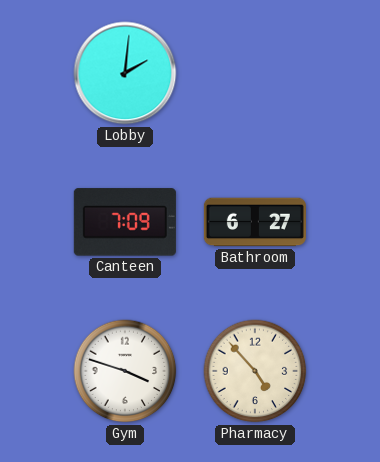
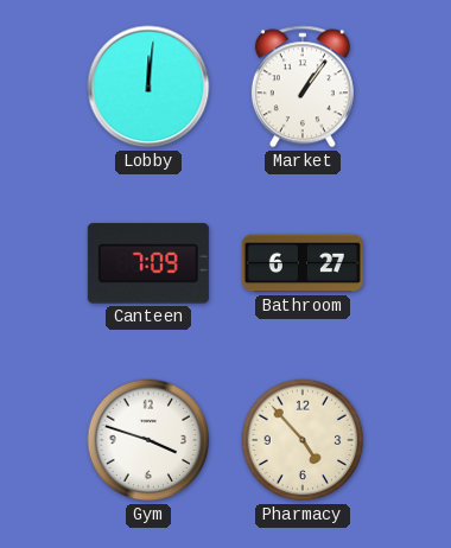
Lobby: 2:01 -> 12:01 (148, 87)
Market: none -> 1:06 (303, 87)
